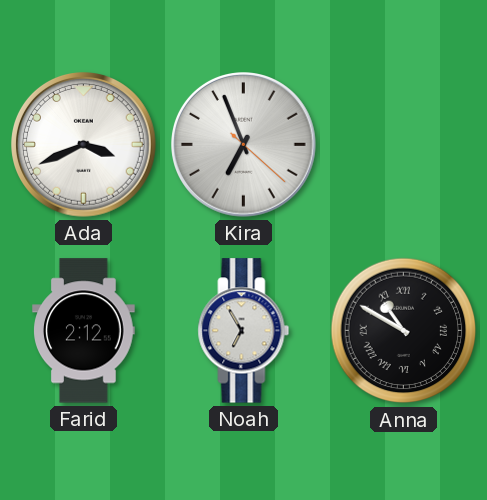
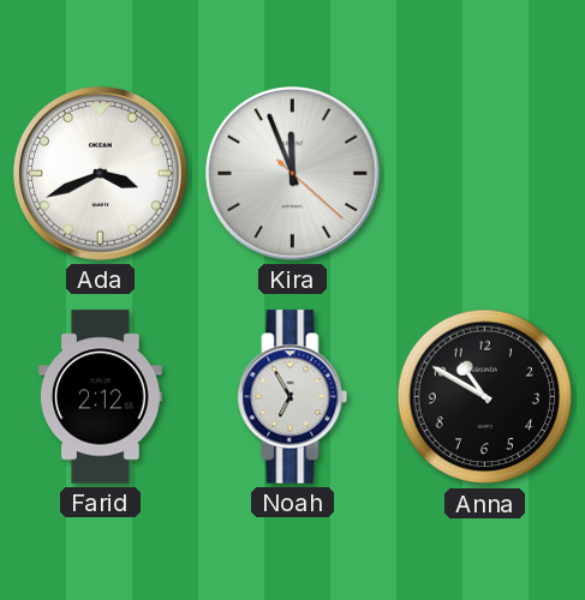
Kira: 6:56 -> 11:56 (293, 174)
Anna numerals: Roman -> Arabic (485, 397)
